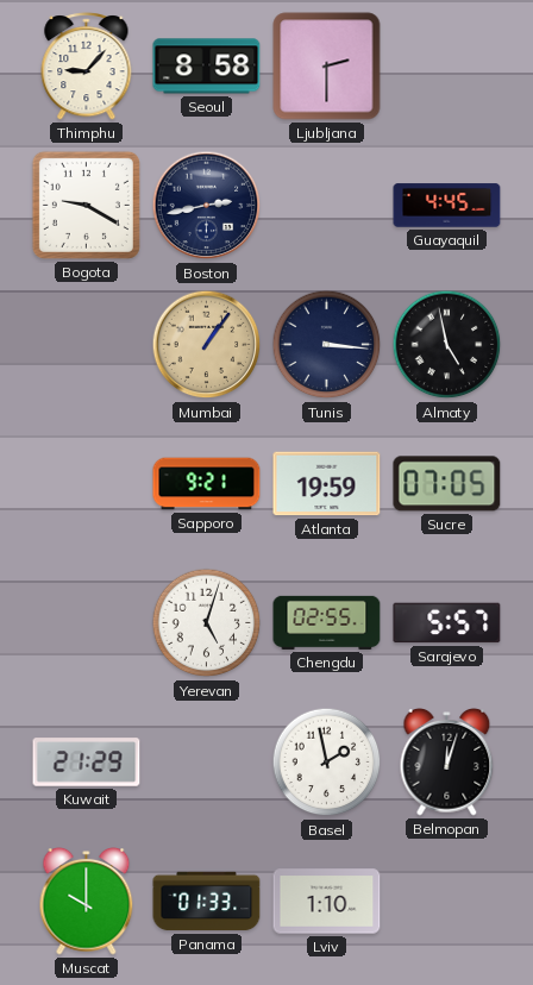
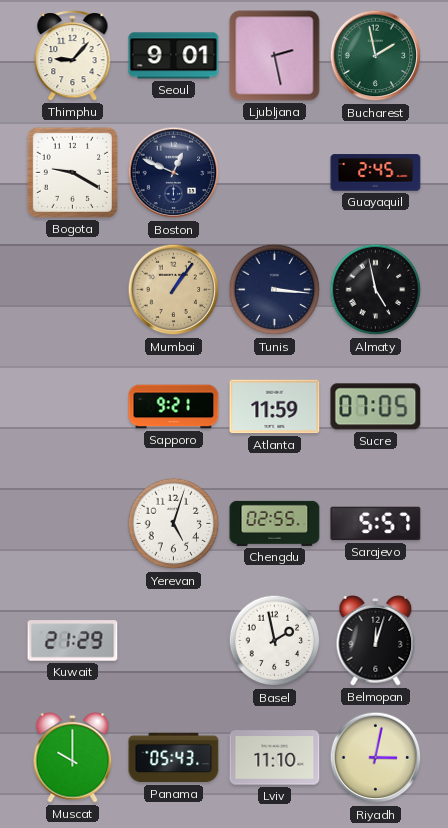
Seoul: 8:58 -> 9:01 (174, 56)
Ljubljana: 2:30 -> 2:28 (275, 56)
Bucharest: none -> 1:58 (376, 56)
Boston: 2:43 -> 12:49 (174, 173)
Guayaquil: 4:45 -> 2:45 (376, 173)
Atlanta: 19:59 -> 11:59 (275, 407)
Panama: 01:33 -> 05:43 (174, 758)
Lviv: 1:10 -> 11:10 (275, 758)
Riyadh: none -> 3:02 (376, 758)
